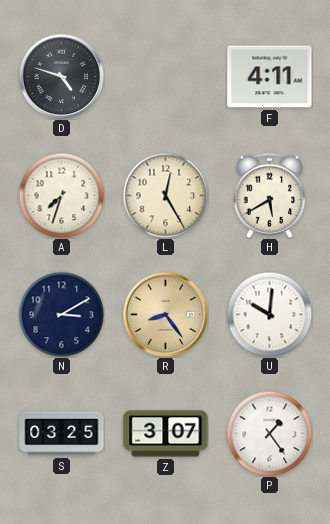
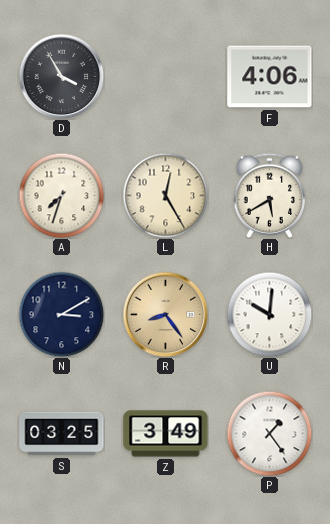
D: 4:48 -> 3:55 (61, 76)
F: 4:11 -> 4:06 (270, 77)
Z: 3:07 -> 3:49 (166, 434)
